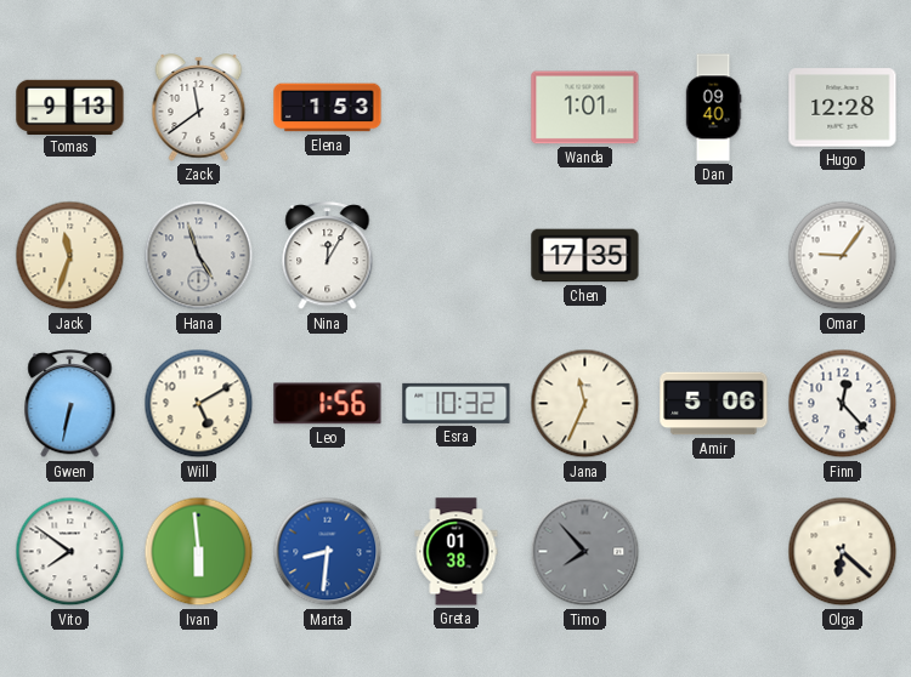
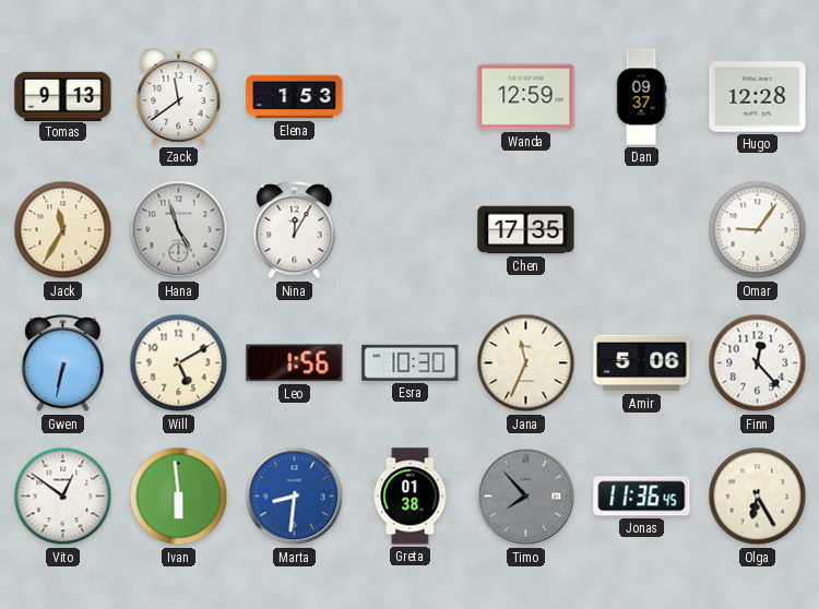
Wanda: 1:01 -> 12:59 (526, 97)
Dan: 09:40 -> 09:37 (641, 97)
Jack: 11:33 -> 11:35 (63, 230)
Esra: 10:32 -> 10:30 (411, 362)
Vito: 7:51 -> 12:51 (63, 497)
Jonas: none -> 11:36 (642, 497)
Olga: 6:22 -> 6:25 (758, 497)
